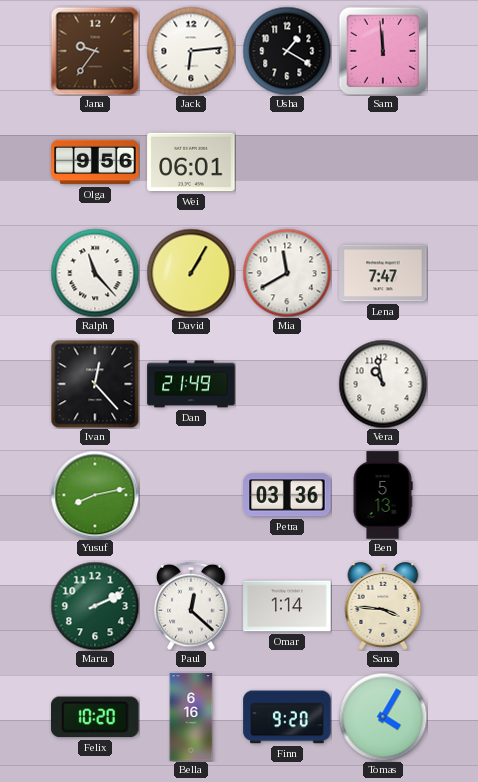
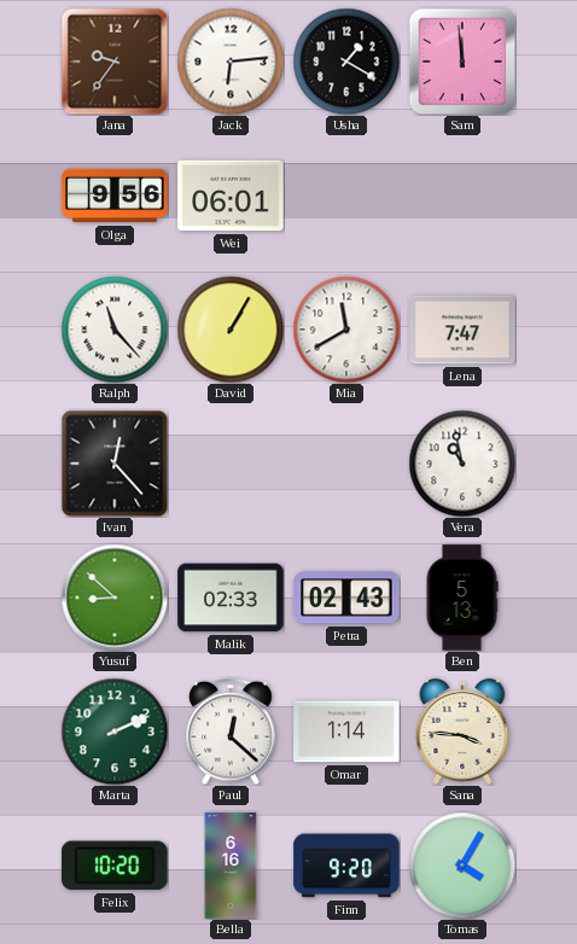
Dan: 21:49 -> none (191, 384)
Yusuf: 8:13 -> 8:52 (115, 598)
Malik: none -> 02:33 (231, 598)
Petra: 03:36 -> 02:43 (346, 598)
